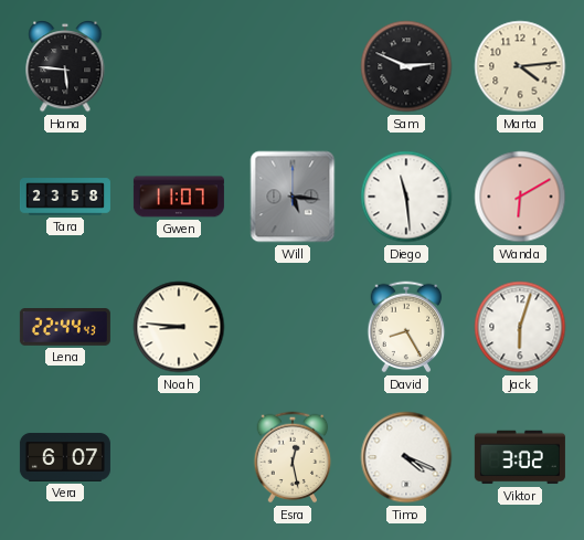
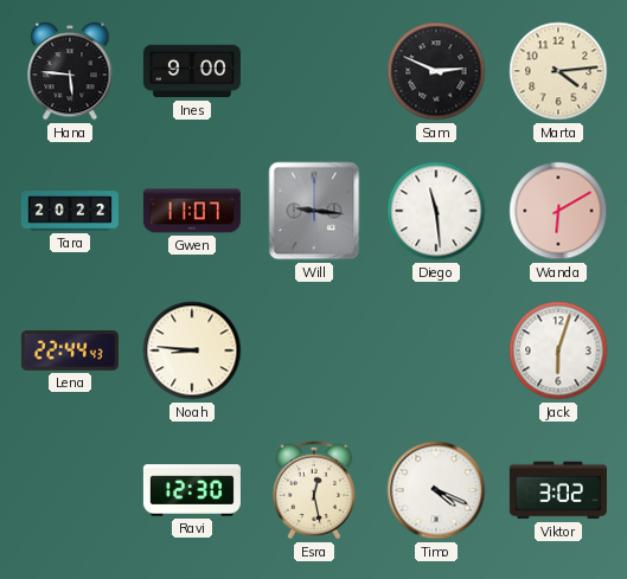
Ines: none -> 9:00 (192, 71)
Tara: 23:58 -> 20:22 (70, 211)
Will: 5:16 -> 9:16 (314, 211)
David: 8:25 -> none (406, 327)
Vera: 6:07 -> none (65, 457)
Ravi: none -> 12:30 (192, 490)
